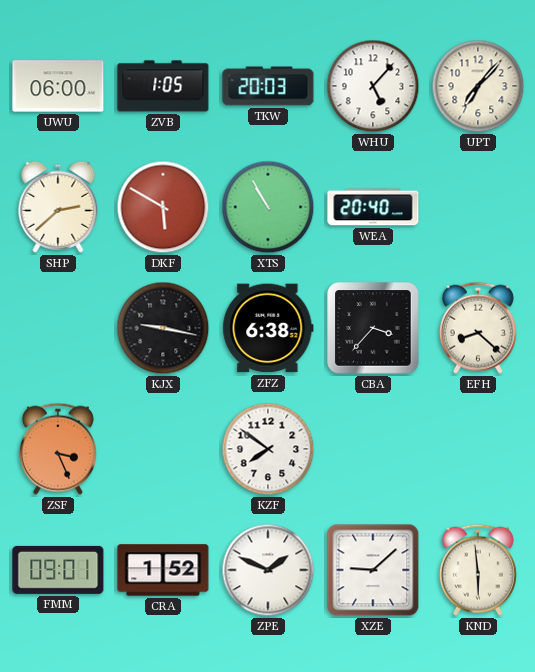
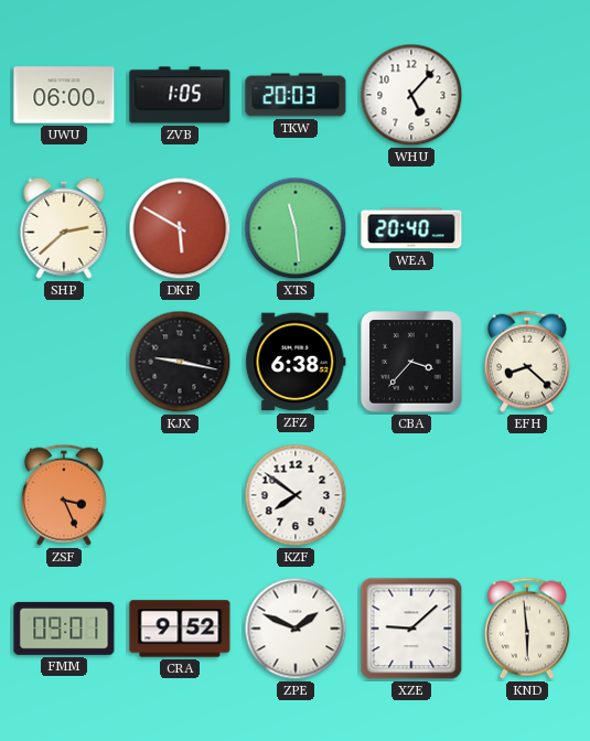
UPT: 7:07 -> none (478, 86)
XTS: 10:55 -> 11:29 (296, 228)
CRA: 1:52 -> 9:52 (180, 629)
